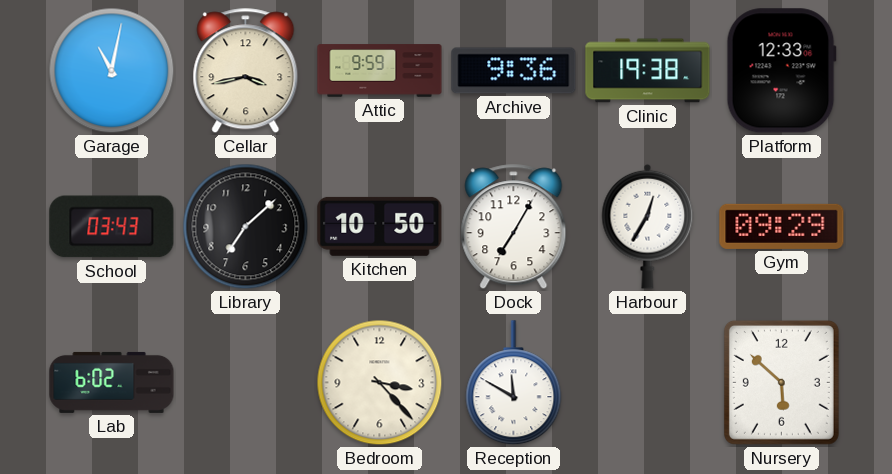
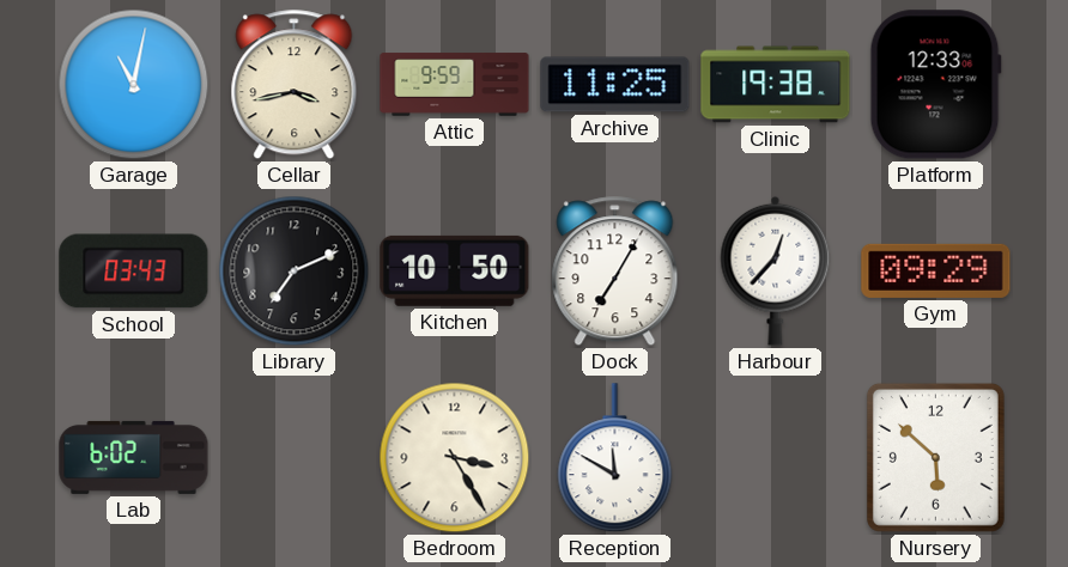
Archive: 9:36 -> 11:25 (615, 85)
Library: 7:08 -> 7:11 (295, 272)
Harbour: 12:35 -> 12:37 (776, 270)
Bedroom: 3:23 -> 3:25 (455, 458)
